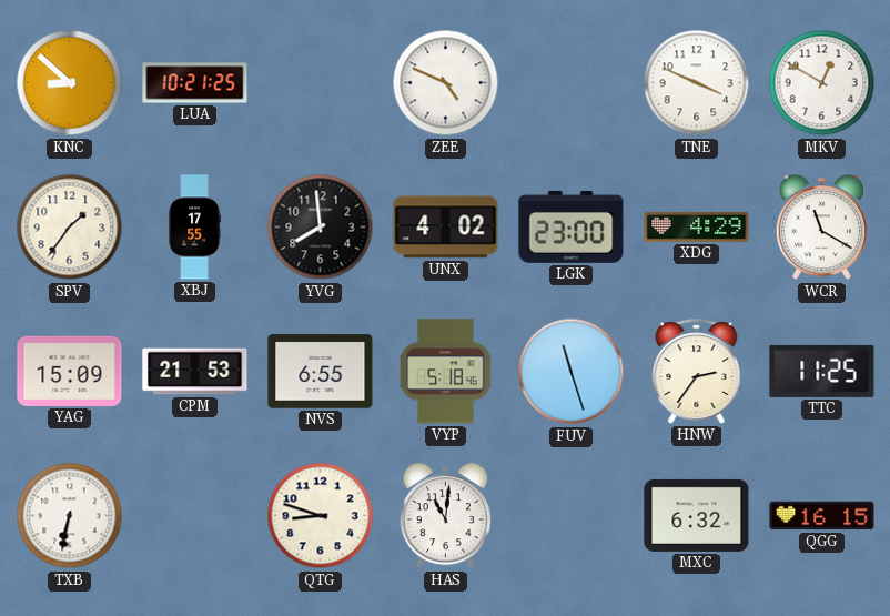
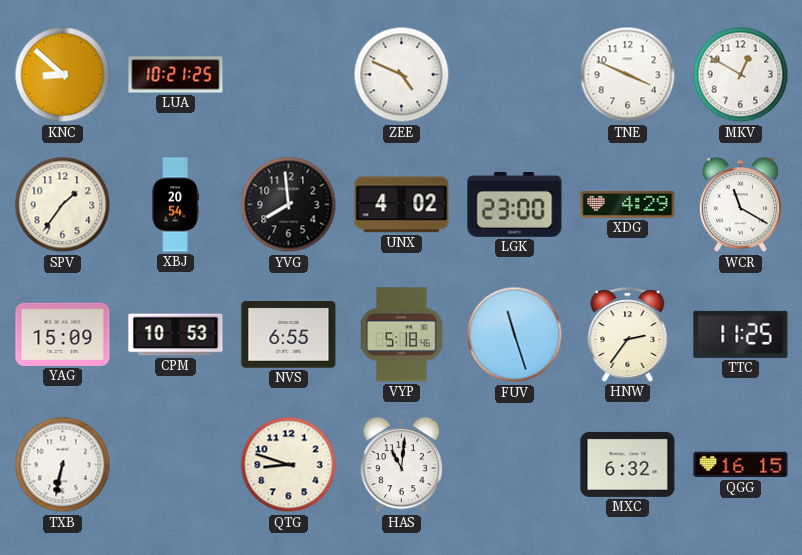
XBJ: 17:55 -> 20:54 (175, 205)
CPM: 21:53 -> 10:53 (176, 335)
